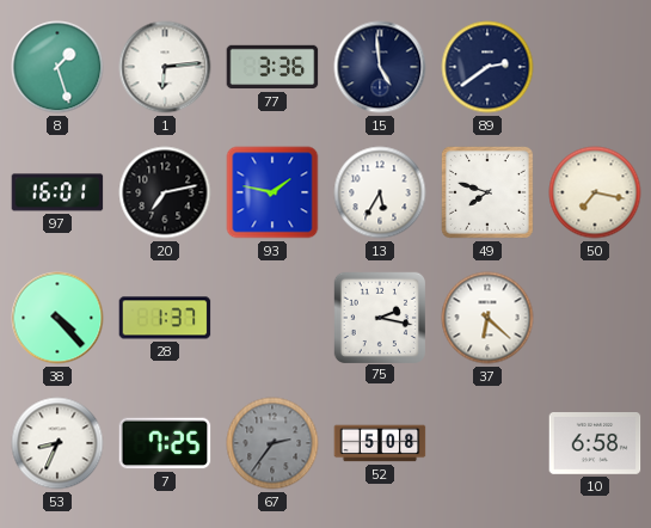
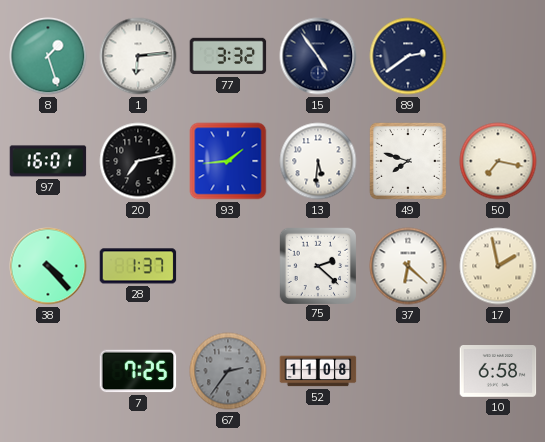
77: 3:36 -> 3:32 (228, 56)
15: 4:59 -> 4:54 (318, 56)
93: 1:47 -> 1:44 (228, 161)
13: 5:35 -> 5:31 (318, 161)
75: 2:17 -> 2:22 (317, 265)
17: none -> 1:58 (498, 266)
53: 8:34 -> none (57, 443)
52: 5:08 -> 11:08 (318, 371)
